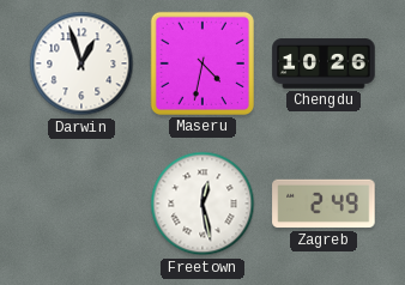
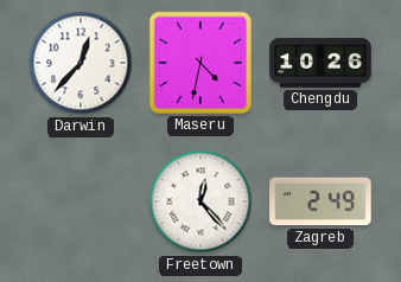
Darwin: 12:57 -> 12:37 (81, 63)
Freetown: 12:28 -> 12:23 (200, 201)
